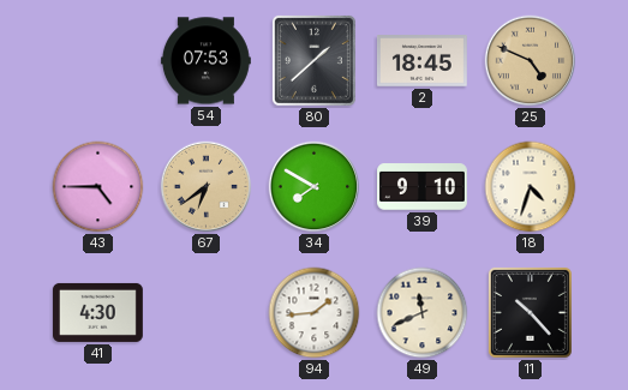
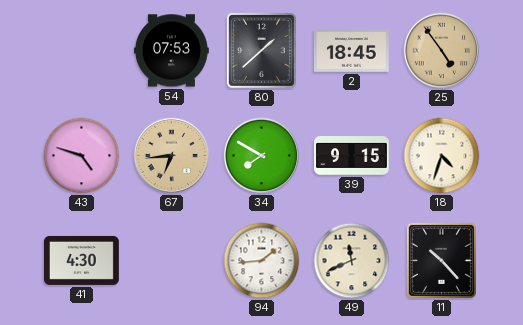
25: 4:49 -> 4:54 (442, 51)
43: 4:45 -> 4:48 (82, 156)
67: 6:39 -> 6:44 (172, 156)
39: 9:10 -> 9:15 (352, 156)
